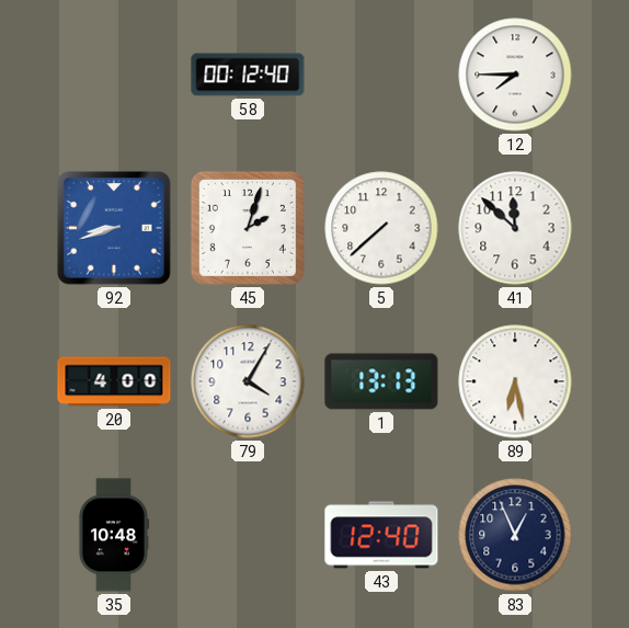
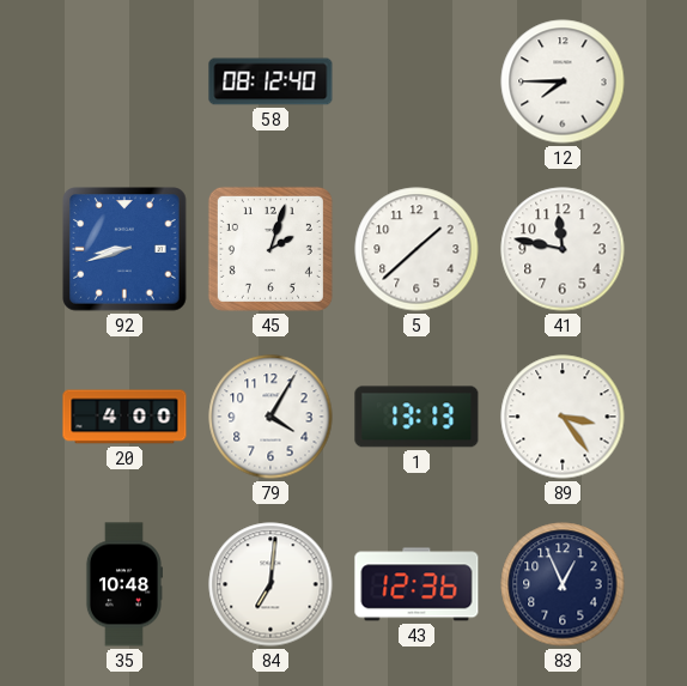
58: 00:12 -> 08:12 (270, 81)
5: 7:38 -> 1:38 (417, 249)
41: 11:52 -> 11:47 (563, 249)
89: 6:28 -> 3:24 (563, 417)
84: none -> 7:01 (270, 584)
43: 12:40 -> 12:36 (417, 584)
